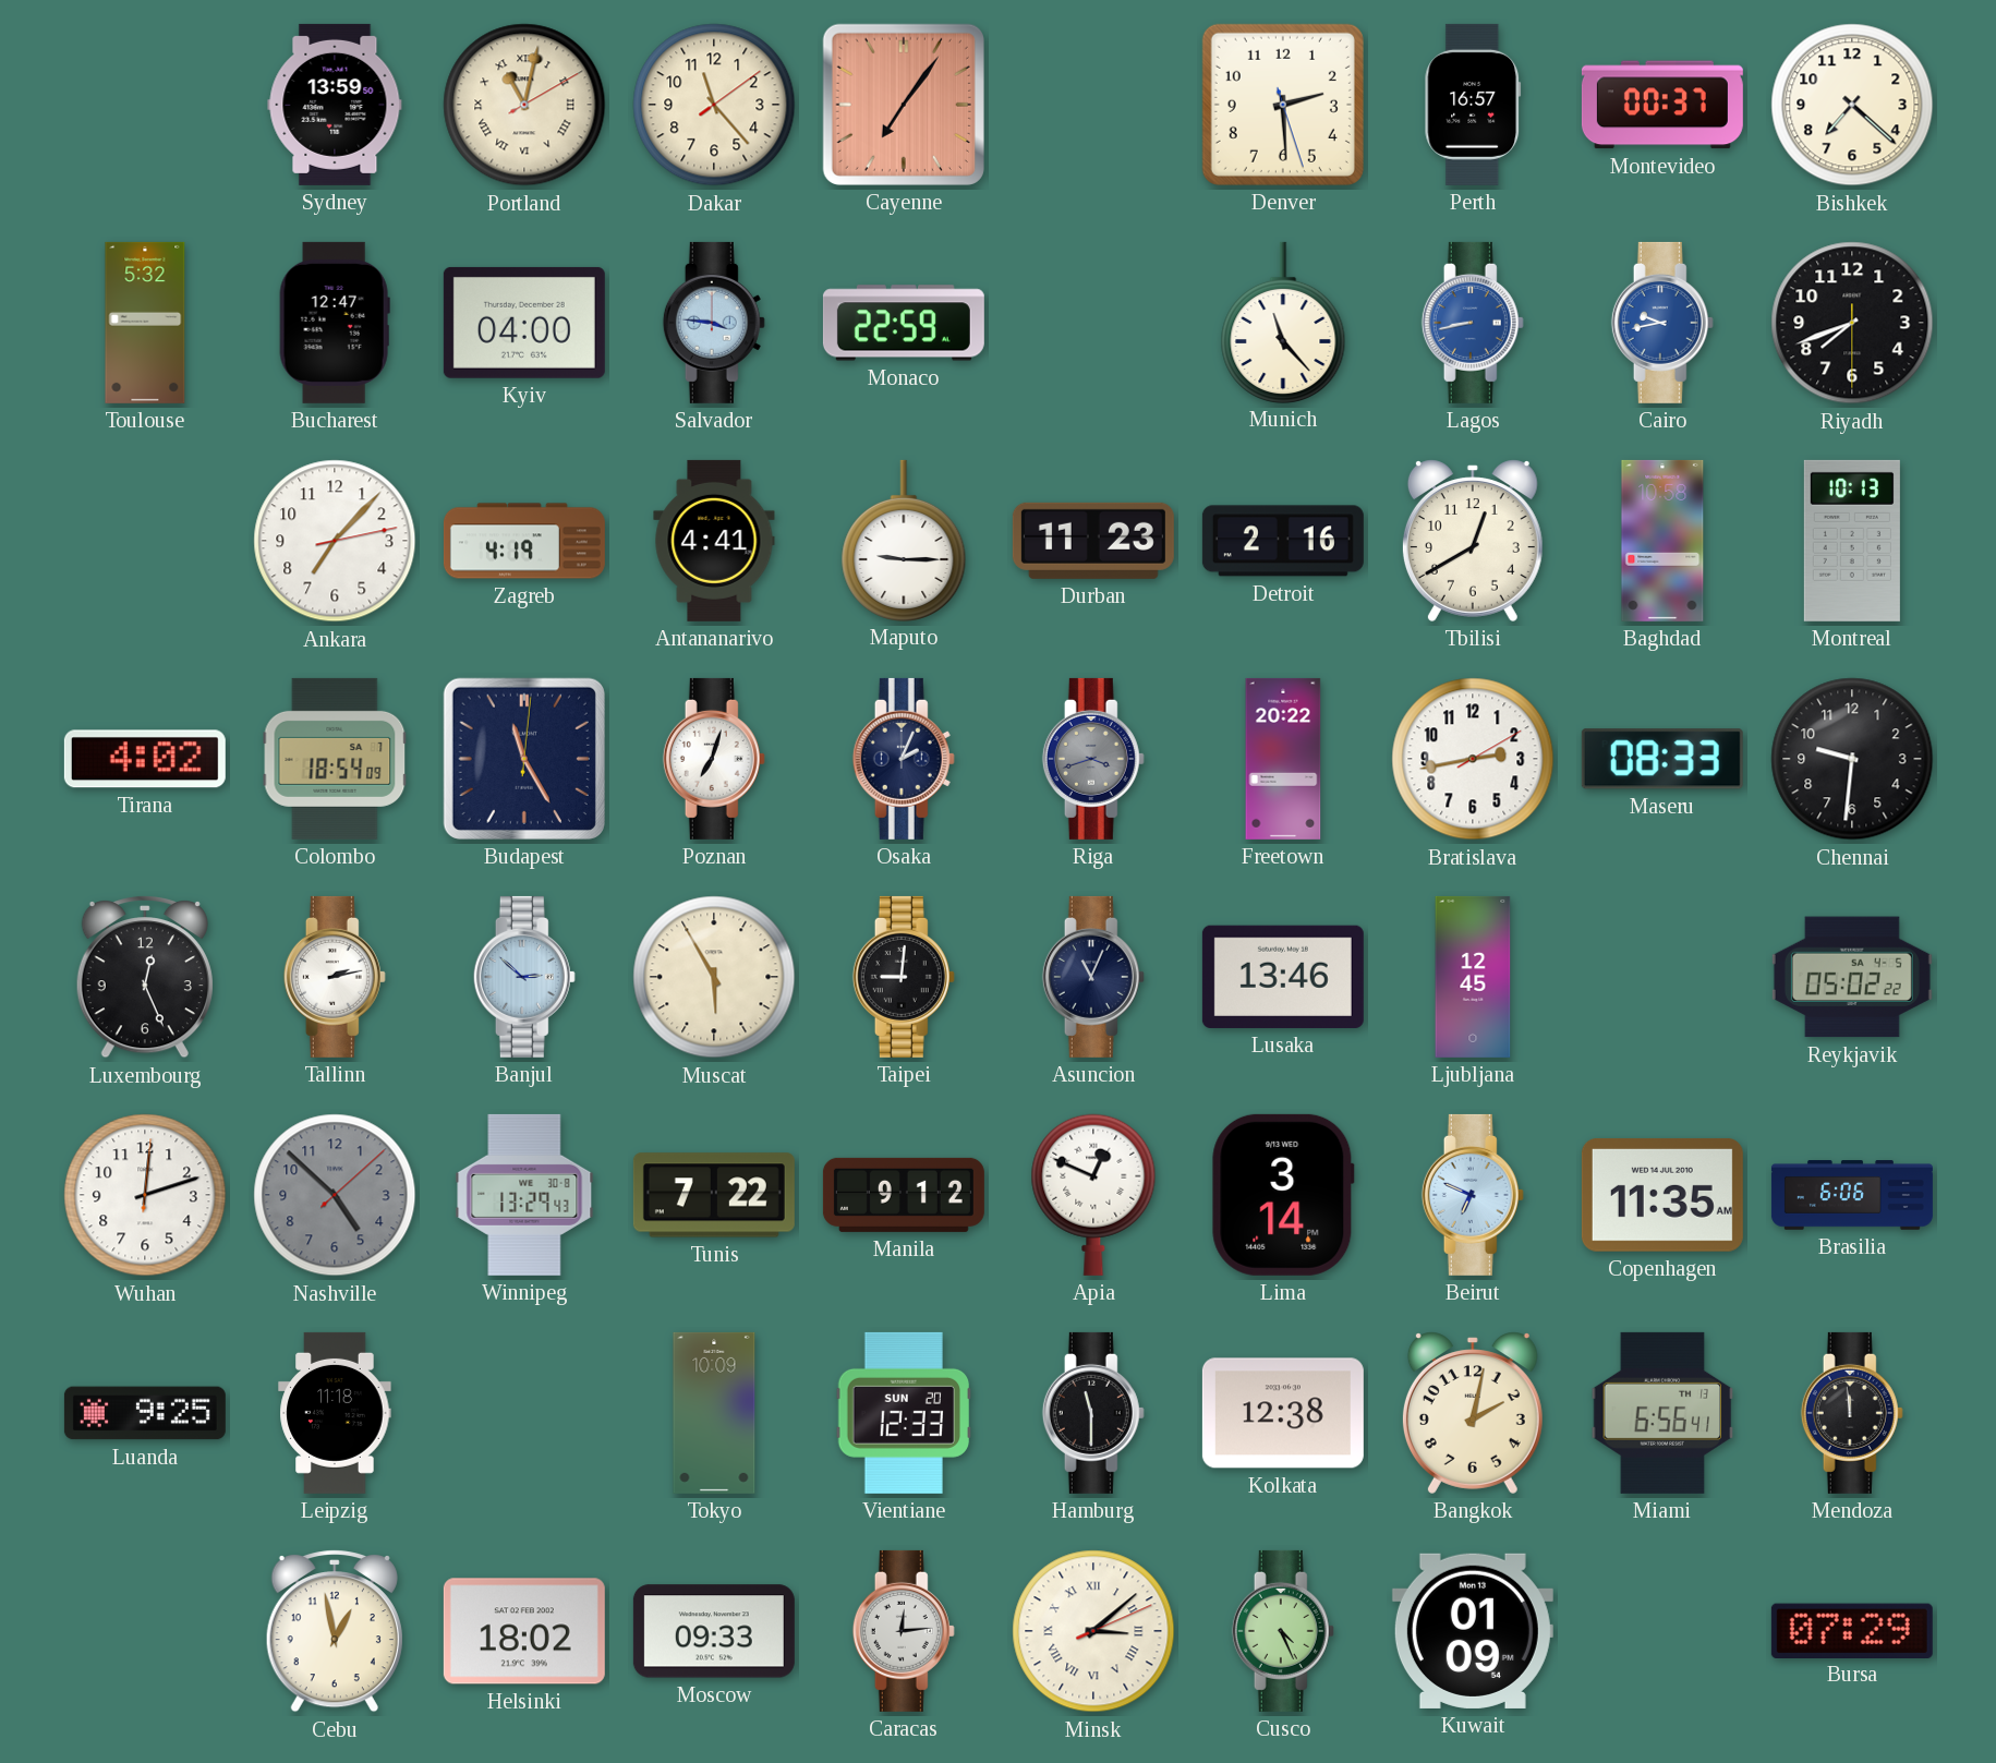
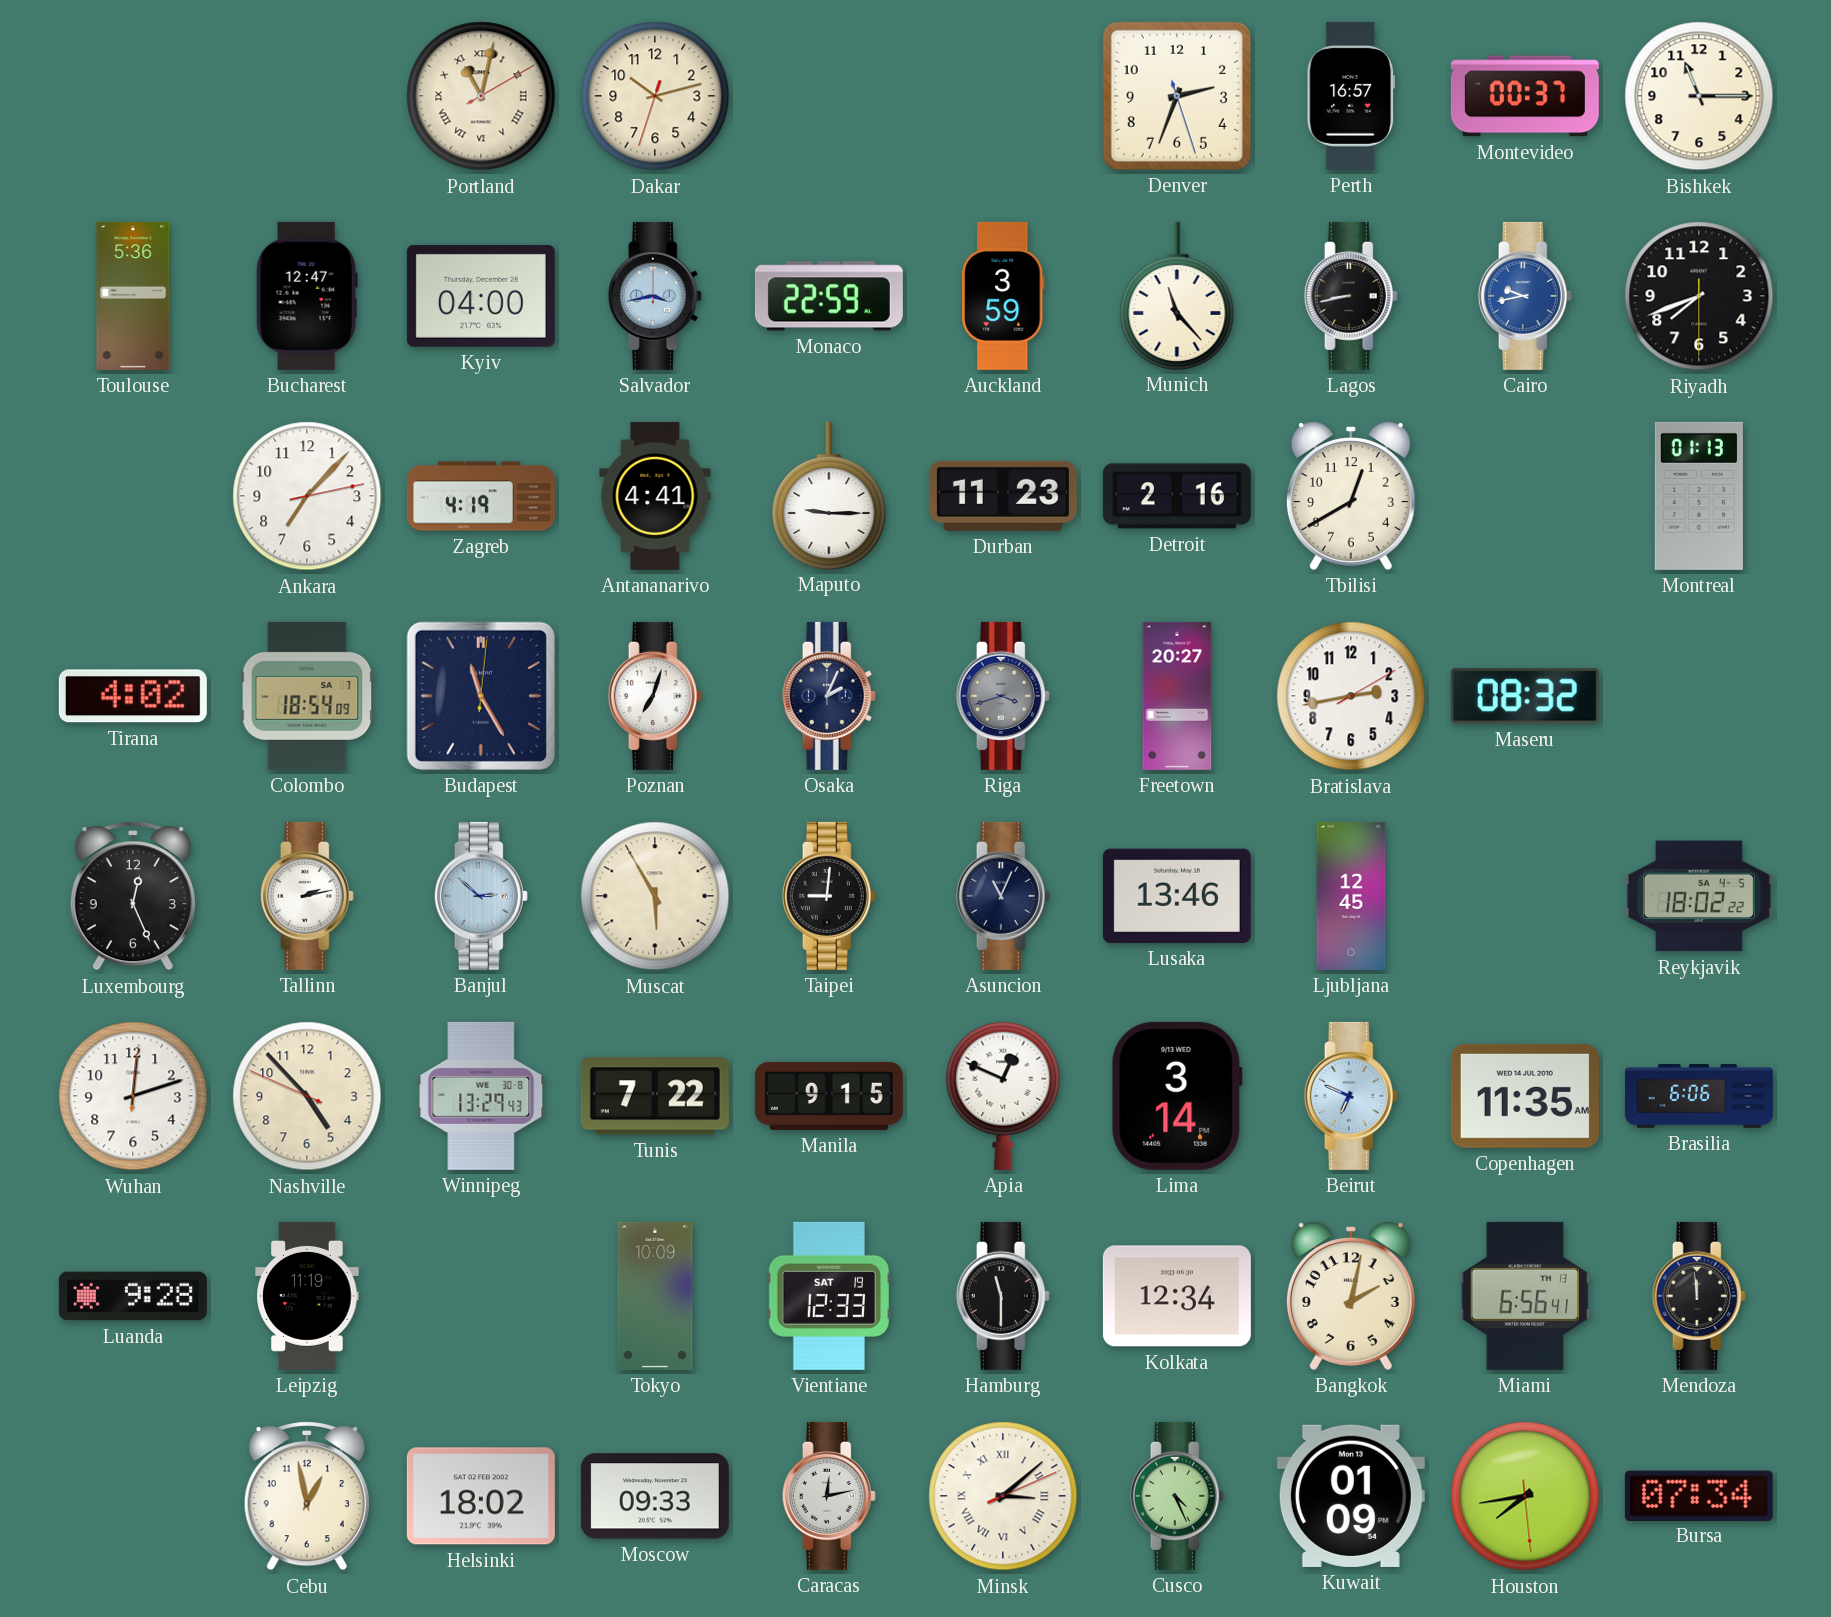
Sydney: 13:59 -> none (335, 105)
Dakar: 11:23 -> 10:12 (655, 96)
Cayenne: 7:06 -> none (904, 105)
Denver: 2:29 -> 2:33 (1177, 96)
Bishkek: 7:22 -> 11:15 (1699, 96)
Toulouse: 5:32 -> 5:36 (133, 296)
Salvador: 3:46 -> 3:43 (655, 296)
Auckland: none -> 3:59 (1003, 296)
Lagos dial: blue -> black (1351, 296)
Baghdad: 10:58 -> none (1662, 541)
Montreal: 10:13 -> 01:13 (1699, 496)
Freetown: 20:22 -> 20:27 (1177, 696)
Maseru: 08:33 -> 08:32 (1525, 696)
Chennai: 9:31 -> none (1852, 759)
Reykjavik: 05:02 -> 18:02 (1699, 896)
Nashville: 4:52:08 -> 4:52:49 (307, 1096)
Nashville dial: grey -> cream (307, 1096)
Manila: 9:12 -> 9:15 (829, 1096)
Luanda: 9:25 -> 9:28 (133, 1296)
Leipzig: 11:18 -> 11:19 (307, 1296)
Vientiane date: SUN 20 -> SAT 19 (829, 1296)
Kolkata: 12:38 -> 12:34 (1177, 1296)
Caracas: 12:14 -> 12:13 (829, 1496)
Houston: none -> 7:43 (1525, 1496)
Bursa: 07:29 -> 07:34 (1699, 1495)
